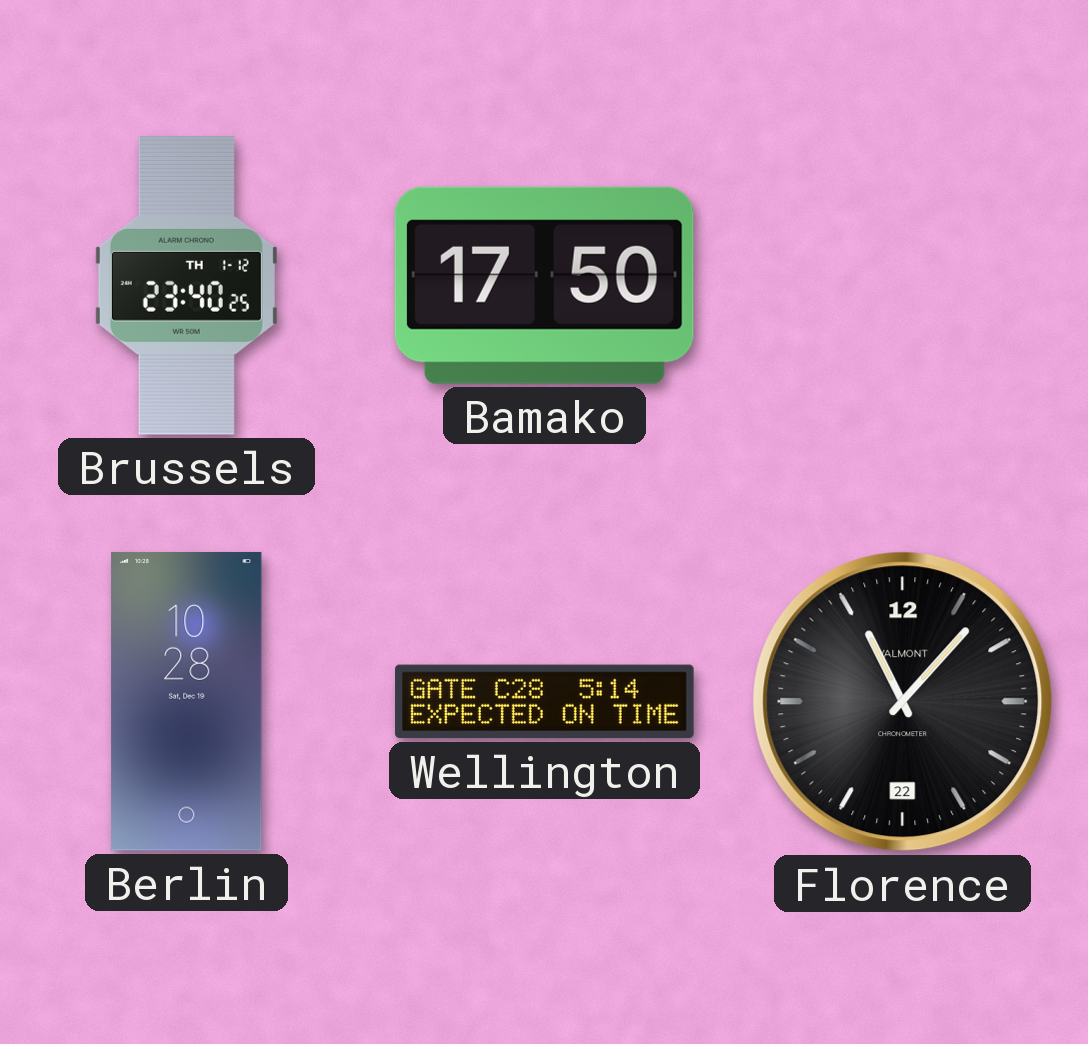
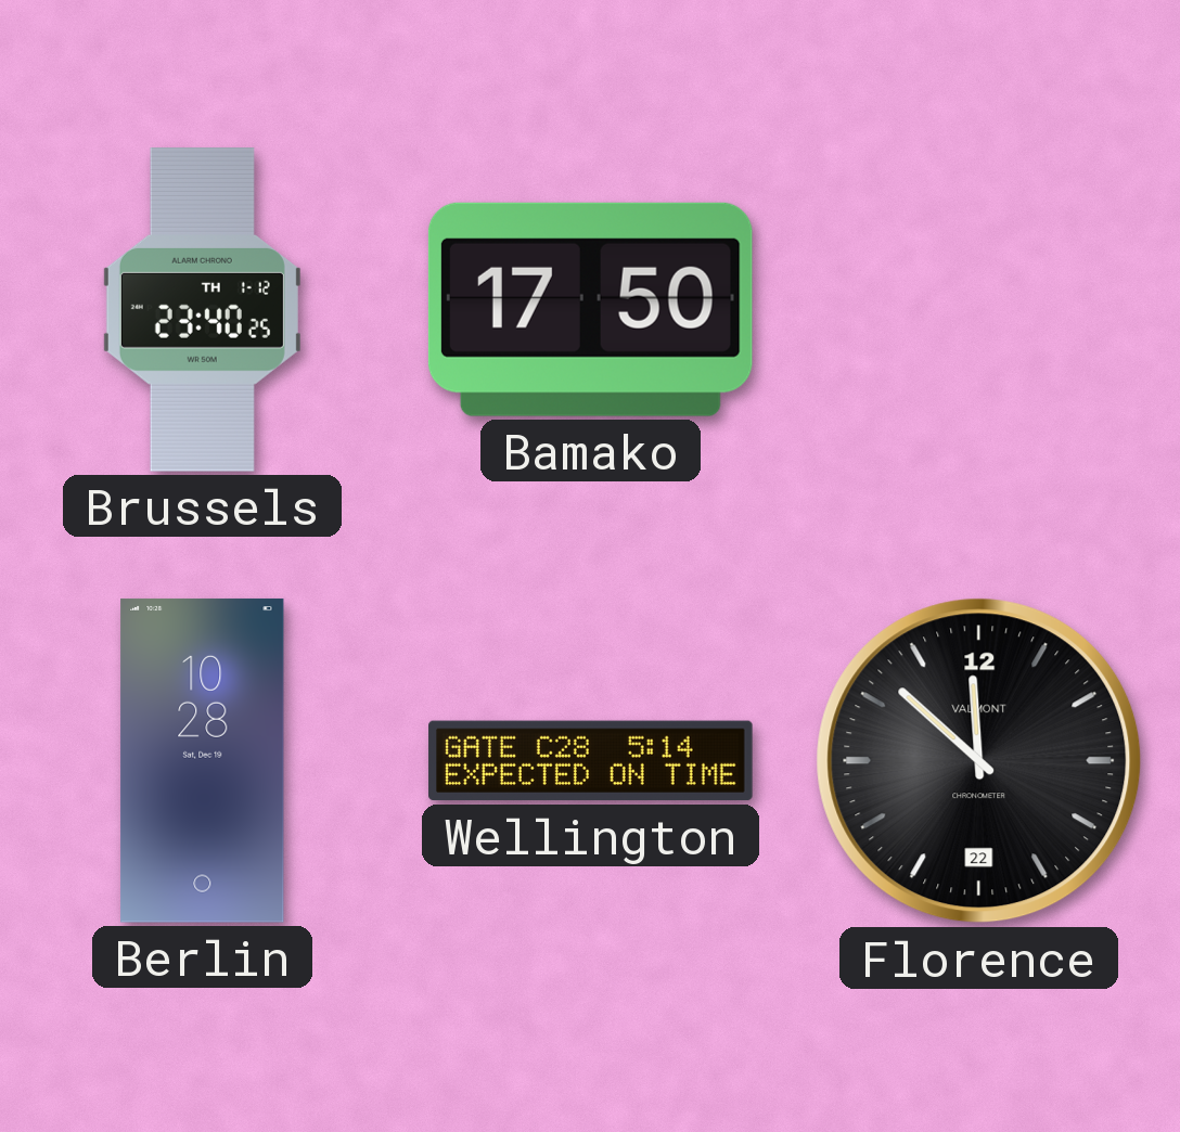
Florence: 11:07 -> 11:52 (979, 761)
